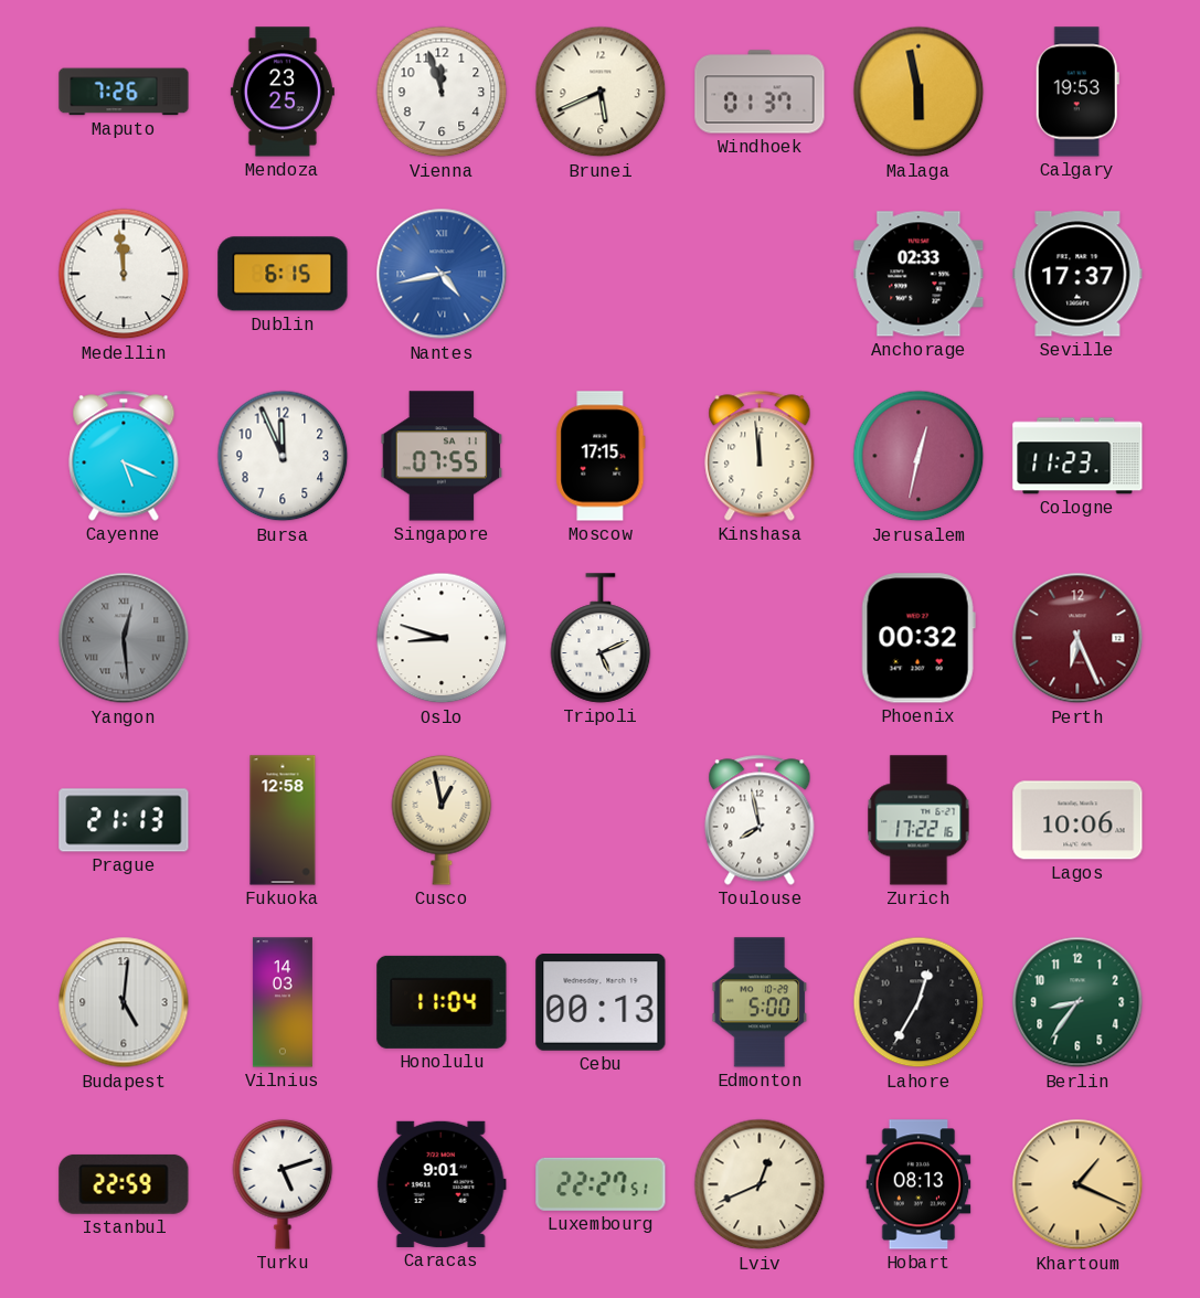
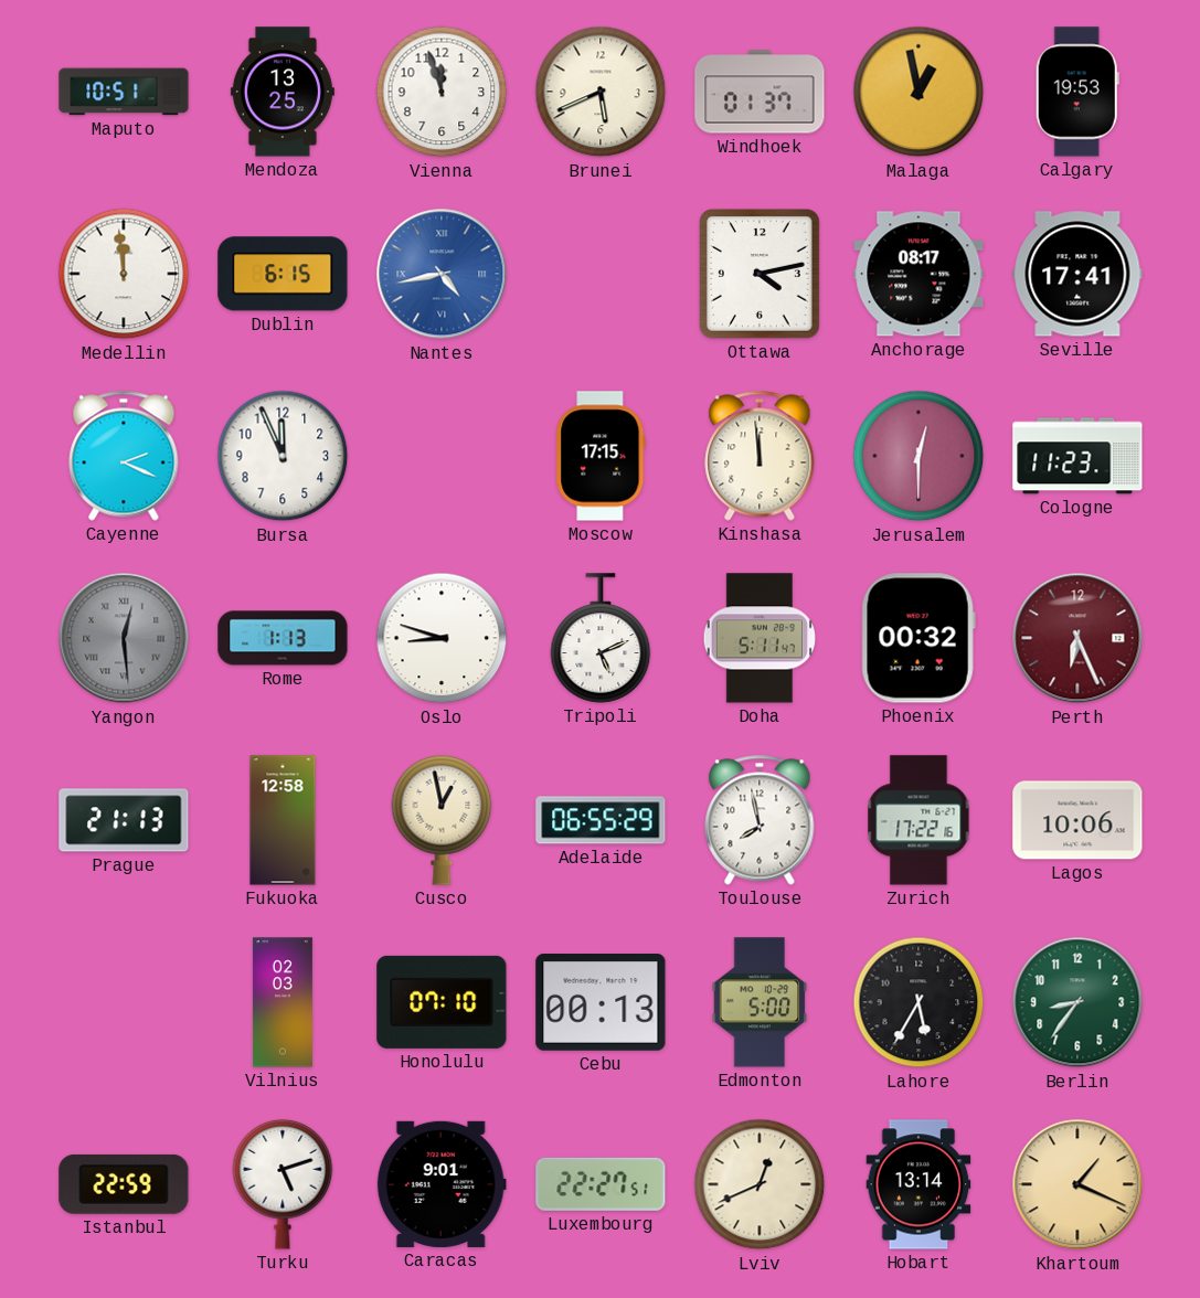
Maputo: 7:26 -> 10:51 (124, 92)
Mendoza: 23:25 -> 13:25 (283, 92)
Malaga: 5:58 -> 12:58 (918, 92)
Ottawa: none -> 4:13 (761, 274)
Anchorage: 02:33 -> 08:17 (918, 274)
Seville: 17:37 -> 17:41 (1077, 274)
Cayenne: 5:19 -> 2:19 (124, 456)
Singapore: 07:55 -> none (442, 456)
Jerusalem: 12:32 -> 12:30 (918, 456)
Rome: none -> 1:13 (283, 638)
Doha: none -> 5:11 (758, 638)
Adelaide: none -> 06:55 (601, 820)
Budapest: 5:01 -> none (124, 1002)
Vilnius: 14:03 -> 02:03 (283, 1002)
Honolulu: 11:04 -> 07:10 (442, 1002)
Lahore: 12:35 -> 5:35 (918, 1002)
Hobart: 08:13 -> 13:14 (918, 1184)
